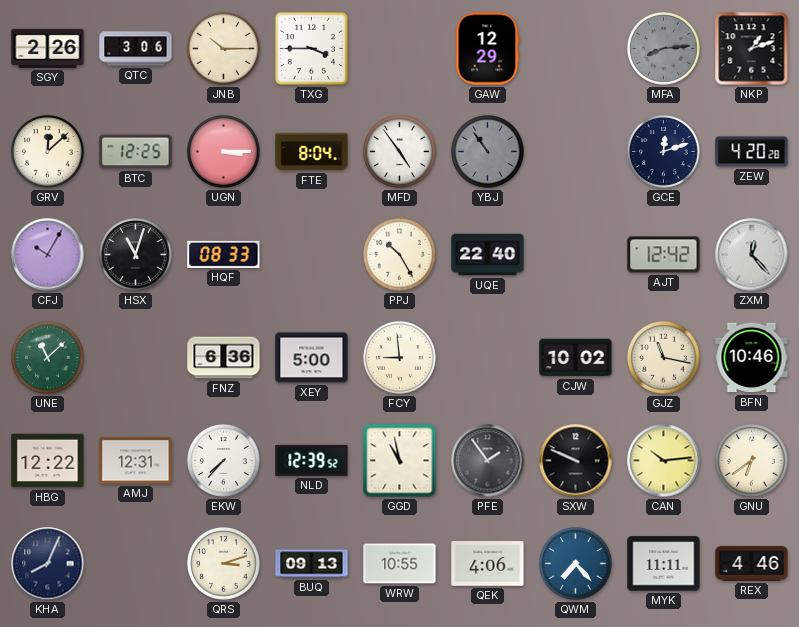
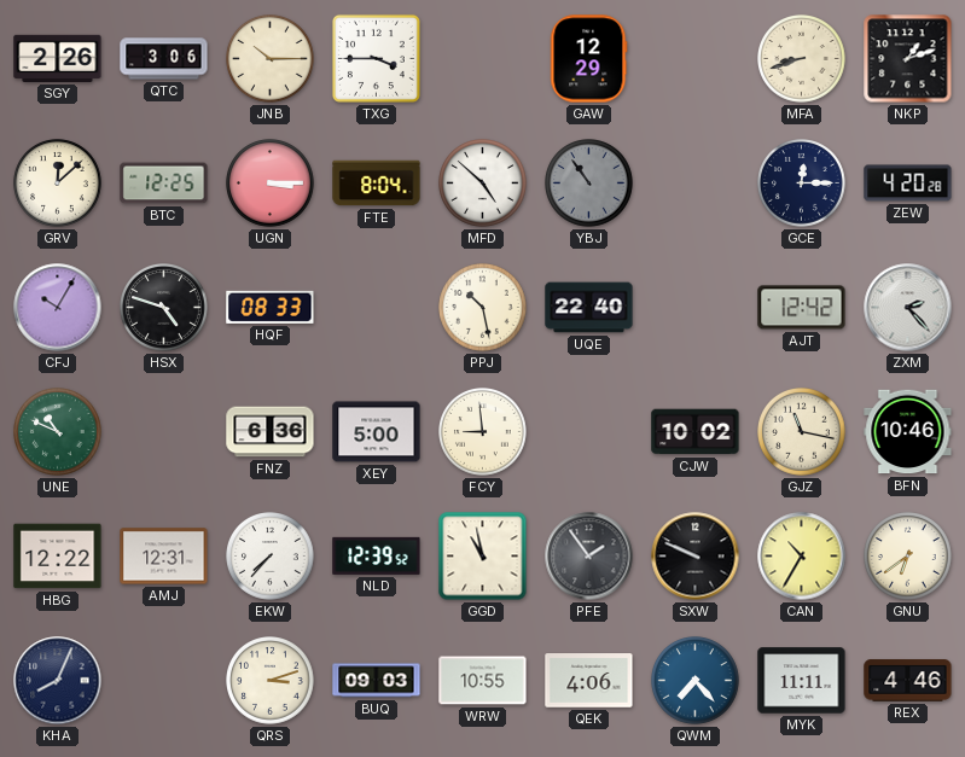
MFA: 8:14 -> 8:42 (802, 59)
MFA dial: grey -> cream (802, 59)
MFD: 4:54 -> 4:52 (483, 184)
GCE: 12:12 -> 12:15 (802, 184)
HSX: 11:03 -> 4:48 (164, 308)
PPJ: 10:25 -> 10:28 (483, 308)
ZXM: 12:23 -> 2:23 (908, 308)
UNE: 11:08 -> 10:49 (58, 432)
CAN: 10:14 -> 10:35 (802, 557)
BUQ: 09:13 -> 09:03 (377, 681)
